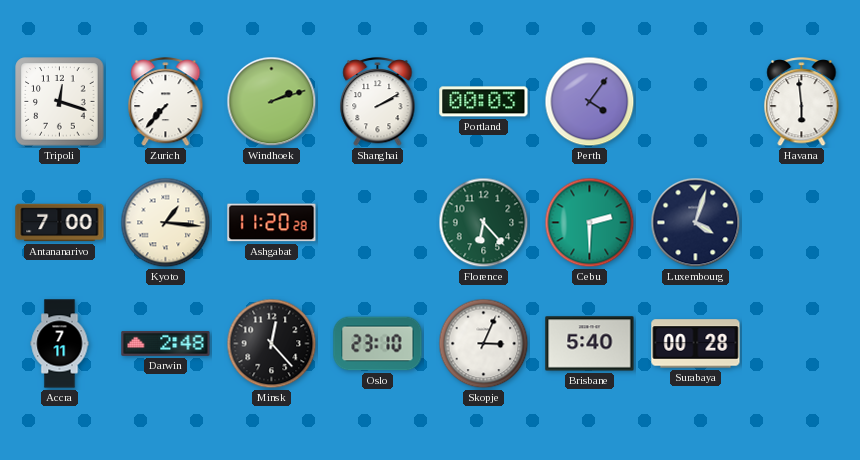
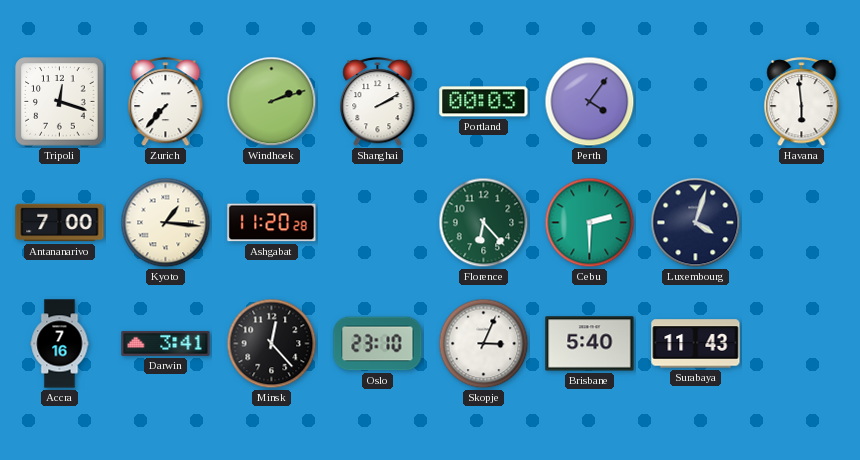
Accra: 7:11 -> 7:16 (60, 344)
Darwin: 2:48 -> 3:41 (166, 343)
Surabaya: 00:28 -> 11:43 (696, 344)
